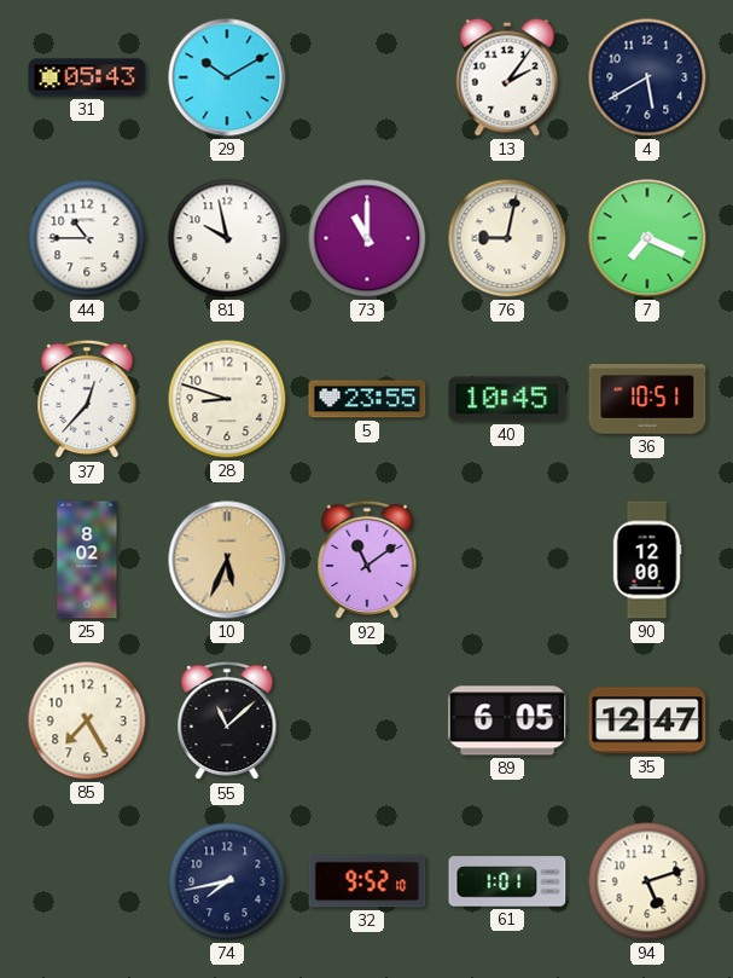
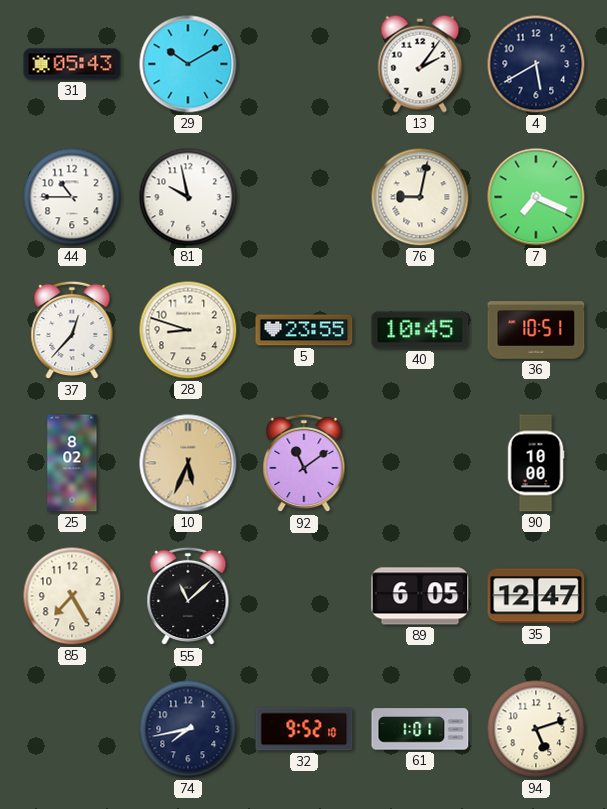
73: 11:00 -> none (367, 238)
90: 12:00 -> 10:00 (536, 463)
